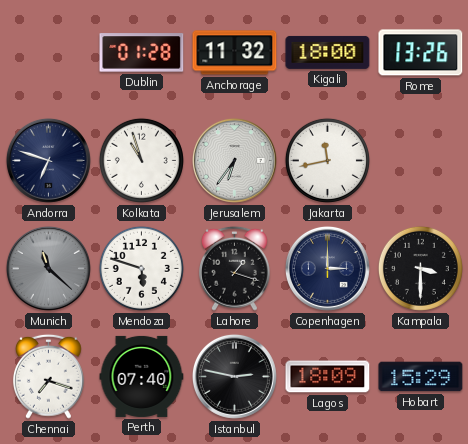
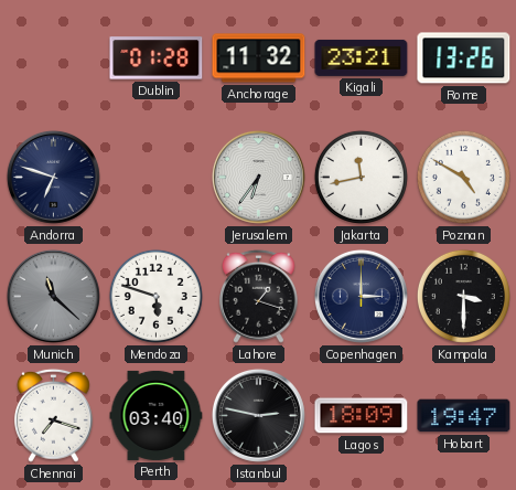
Kigali: 18:00 -> 23:21 (362, 57)
Kolkata: 10:57 -> none (141, 160)
Poznan: none -> 4:50 (463, 177)
Perth: 07:40 -> 03:40 (157, 415)
Hobart: 15:29 -> 19:47 (464, 416)
